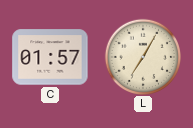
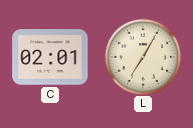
C: 01:57 -> 02:01 (50, 57)
